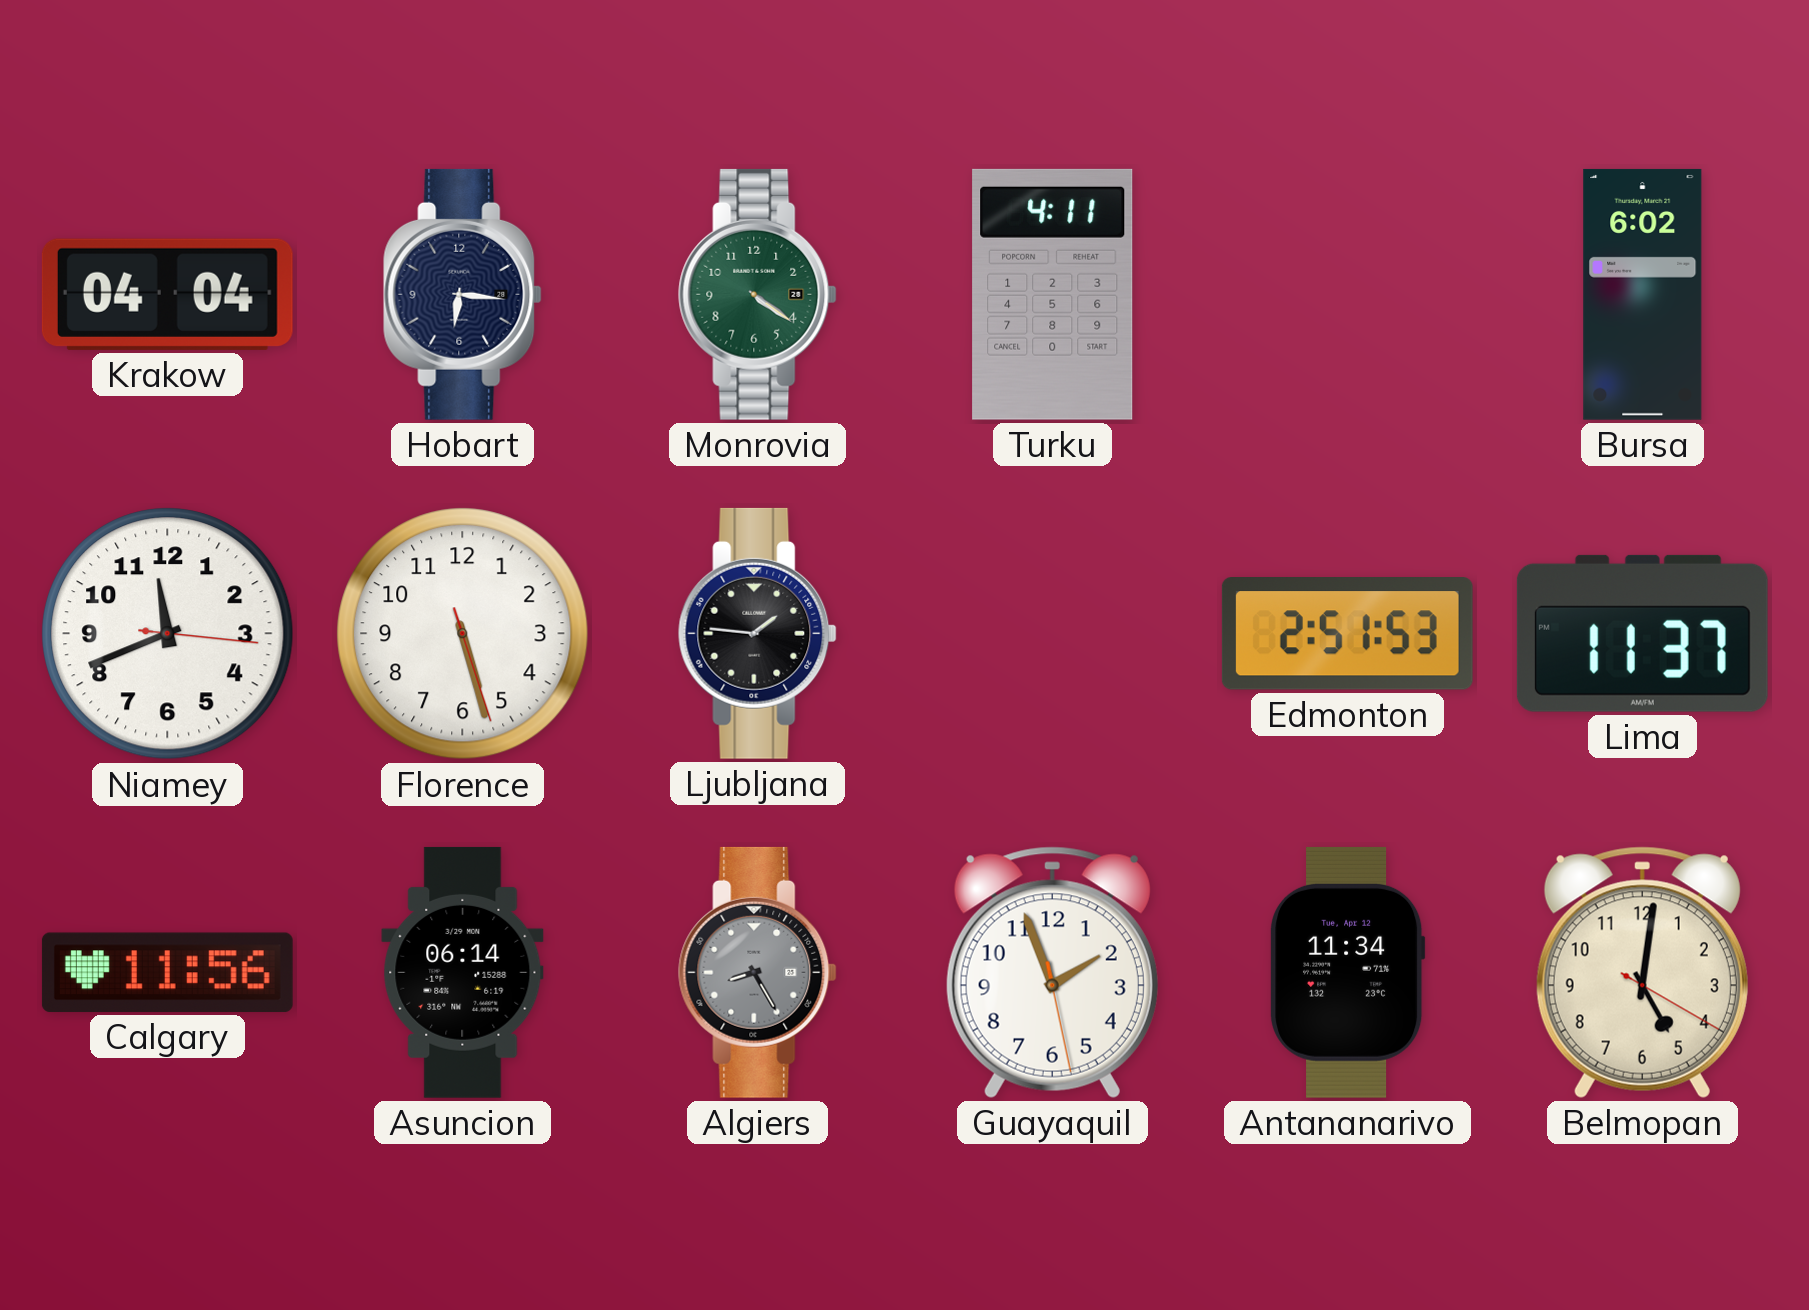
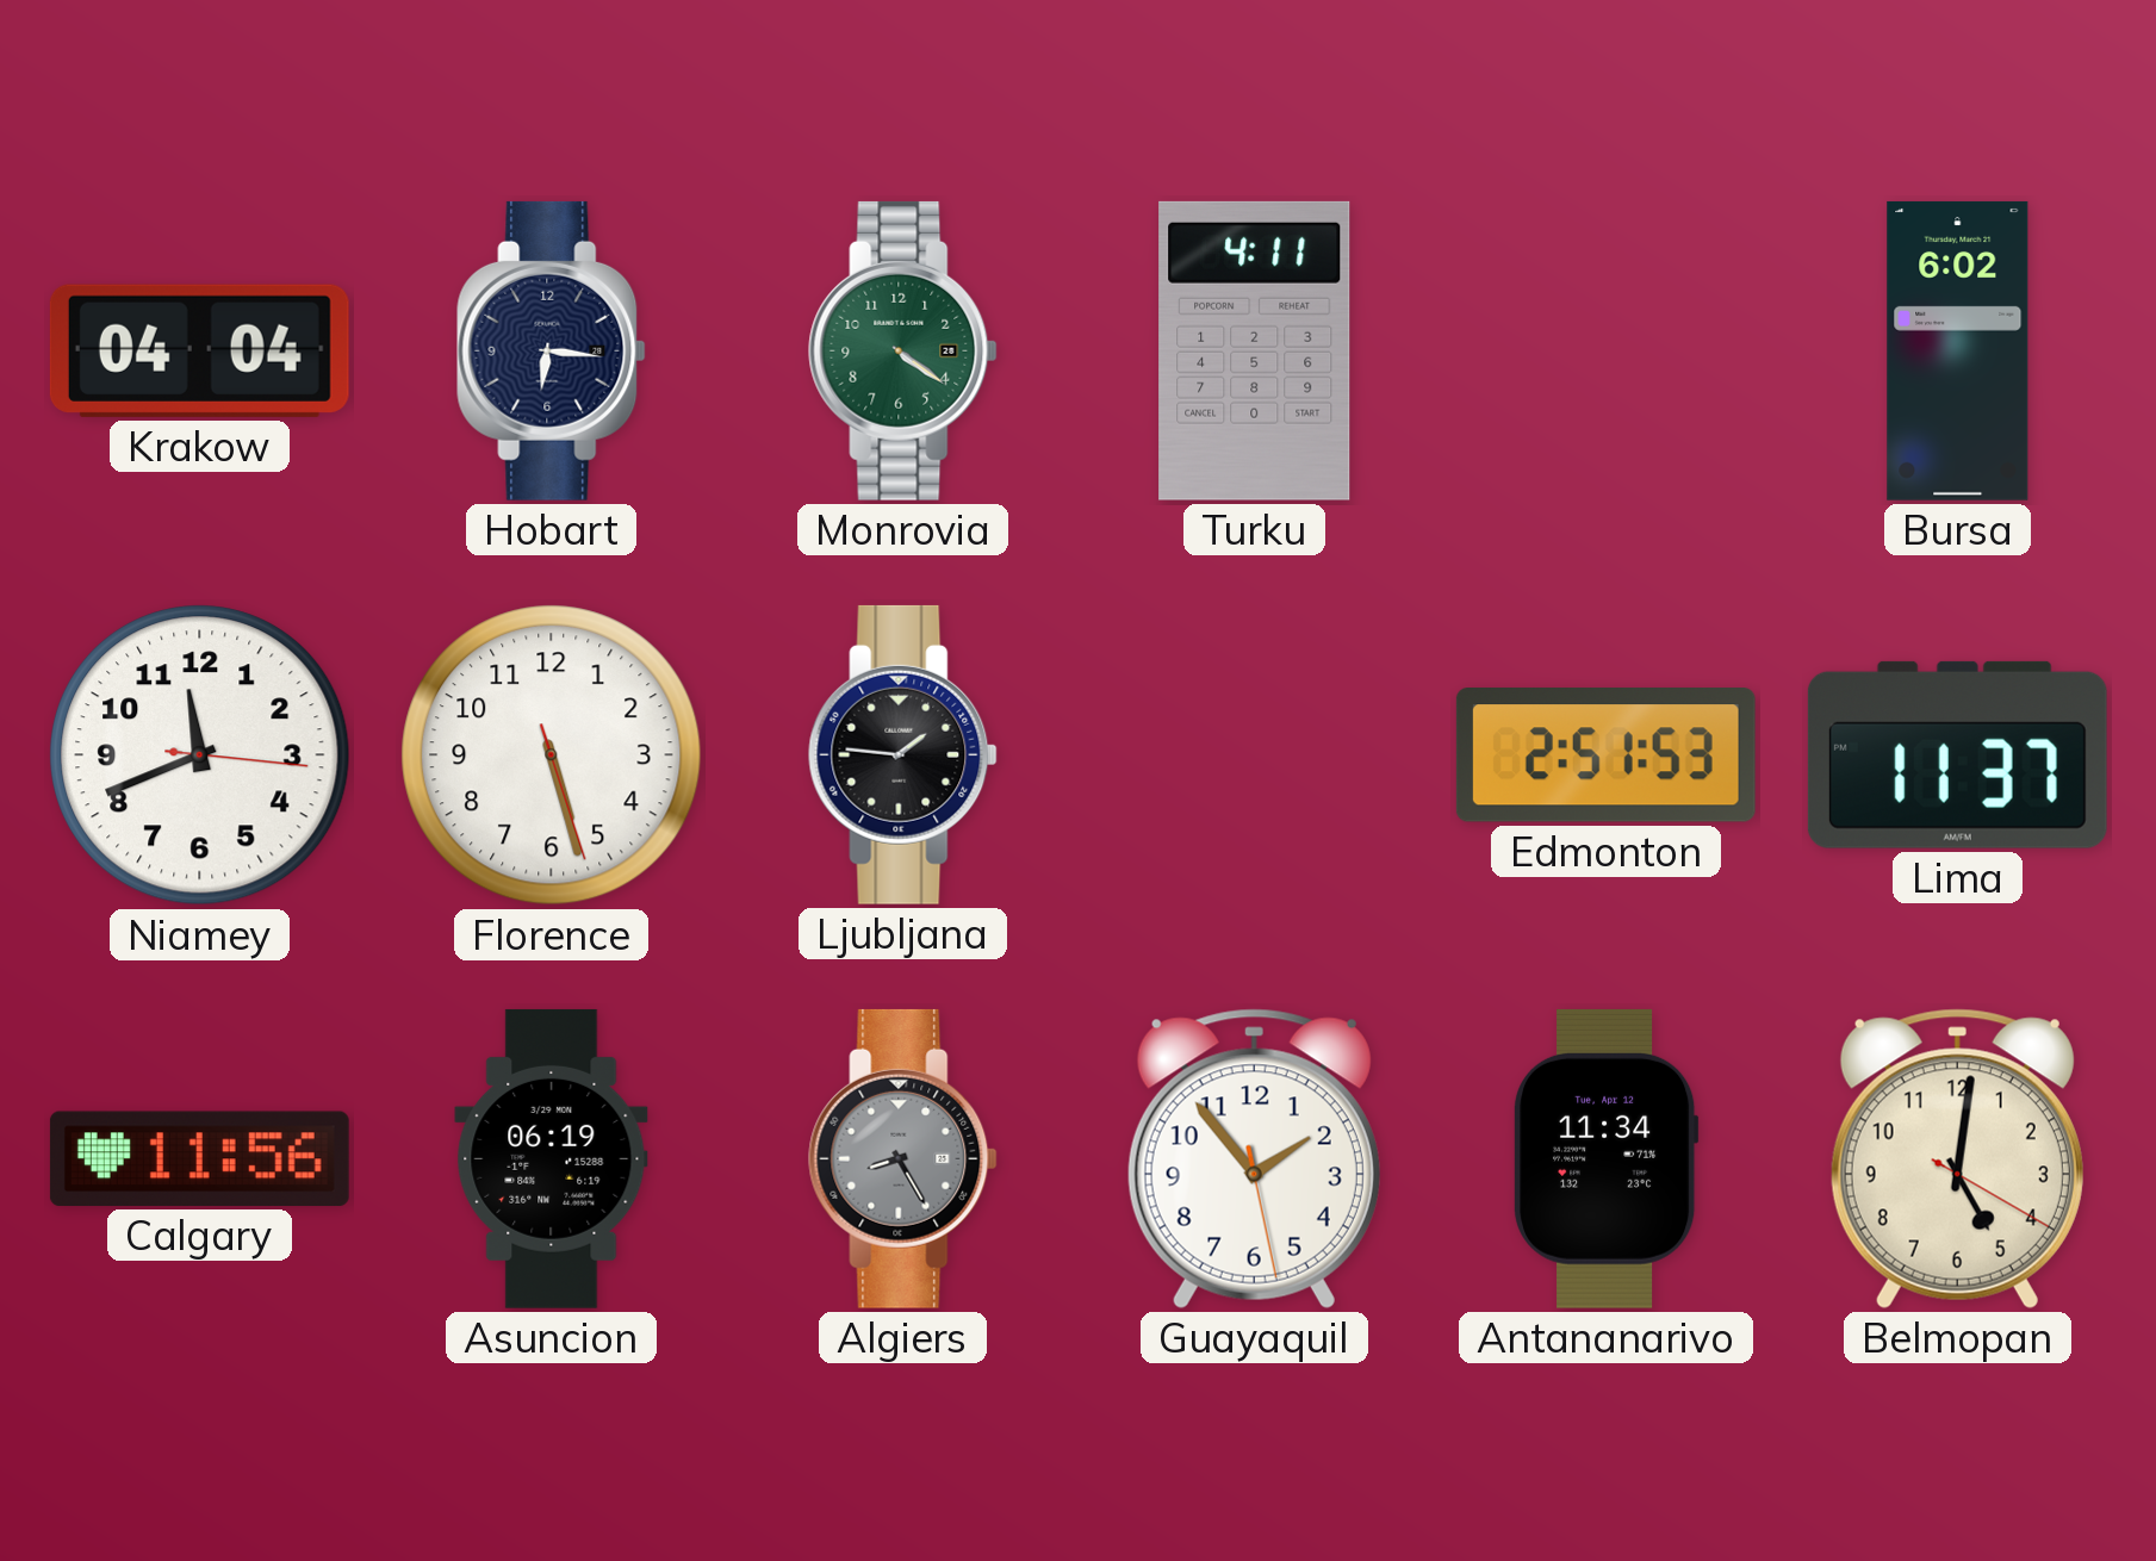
Asuncion: 06:14 -> 06:19 (552, 1158)
Guayaquil: 1:56 -> 1:53 (1254, 1158)
